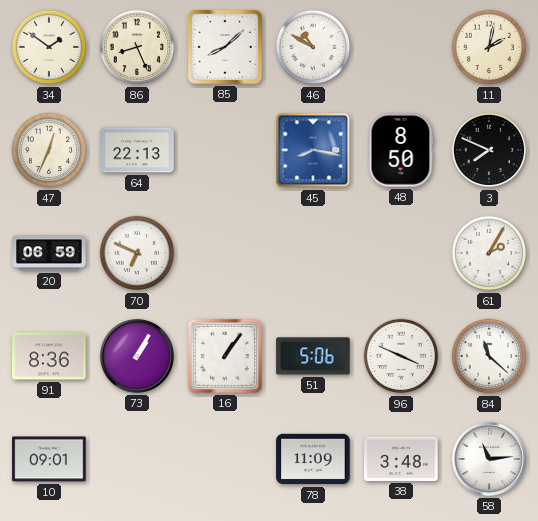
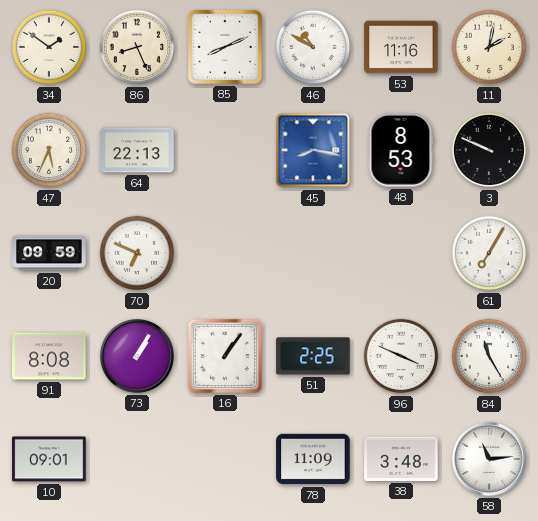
85: 8:08 -> 8:11 (225, 47)
53: none -> 11:16 (401, 47)
47: 12:34 -> 5:34 (49, 150)
48: 8:50 -> 8:53 (401, 150)
3: 7:49 -> 9:49 (489, 150)
20: 06:59 -> 09:59 (49, 253)
61: 2:05 -> 7:05 (489, 253)
91: 8:36 -> 8:08 (49, 356)
51: 5:06 -> 2:25 (313, 356)
84: 11:22 -> 11:25 (489, 356)
